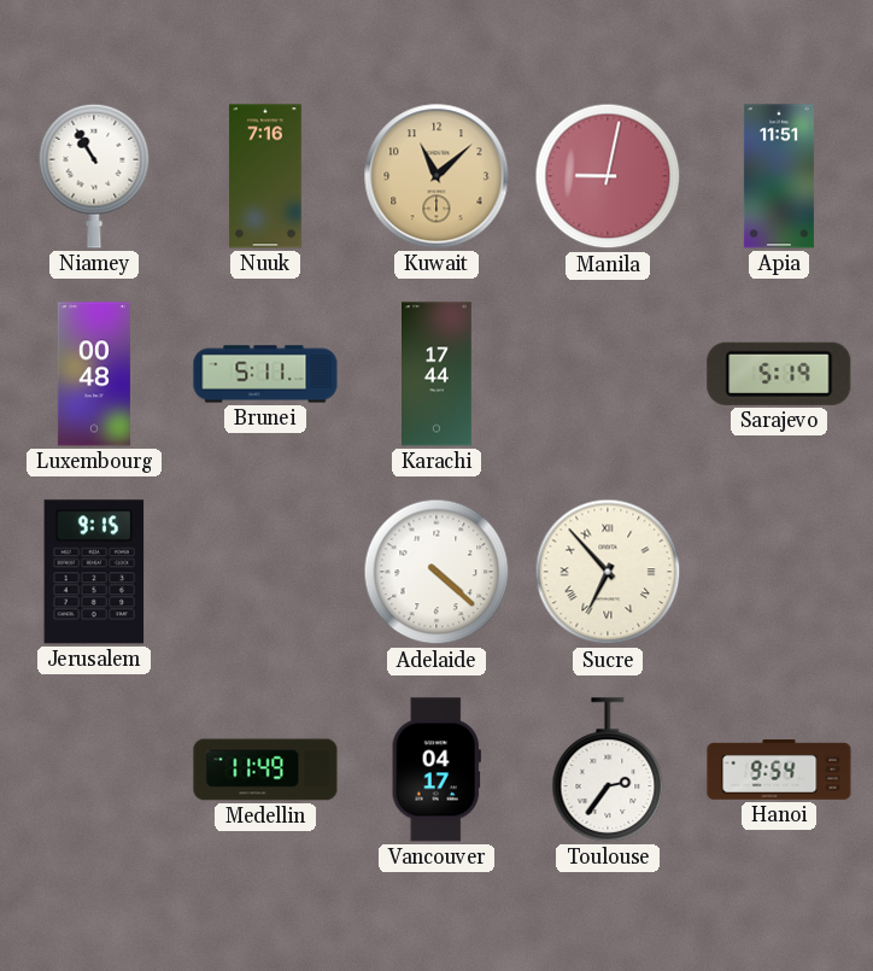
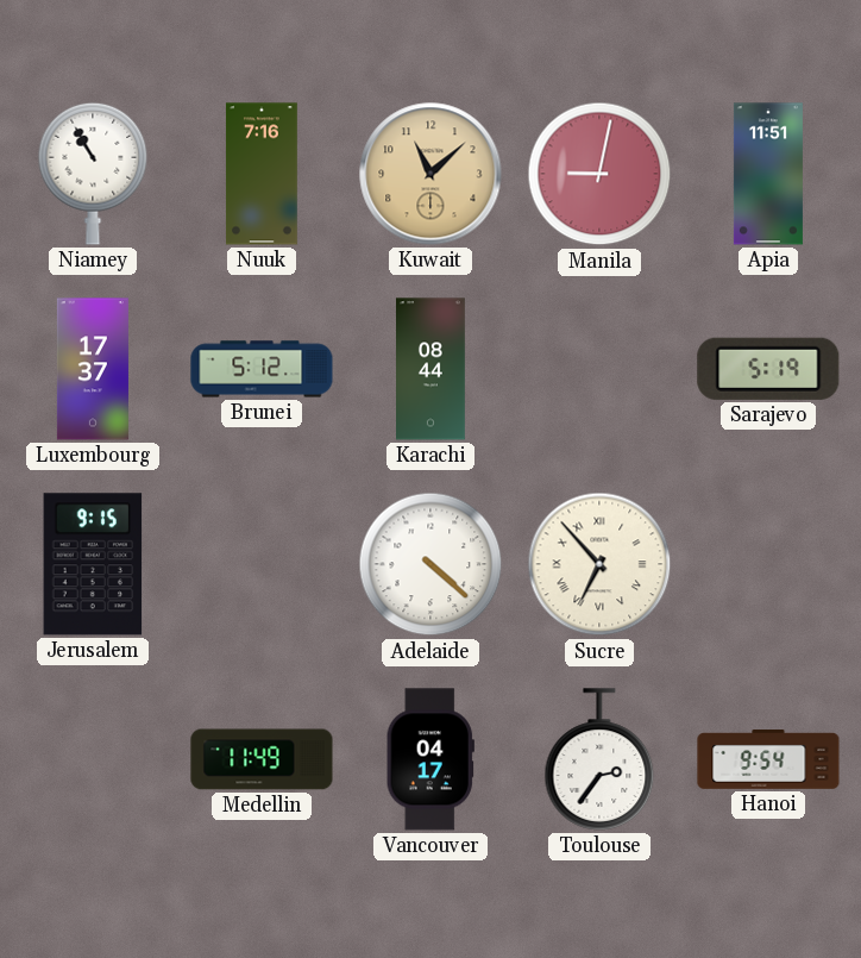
Luxembourg: 00:48 -> 17:37 (93, 369)
Brunei: 5:11 -> 5:12 (262, 369)
Karachi: 17:44 -> 08:44 (432, 369)
